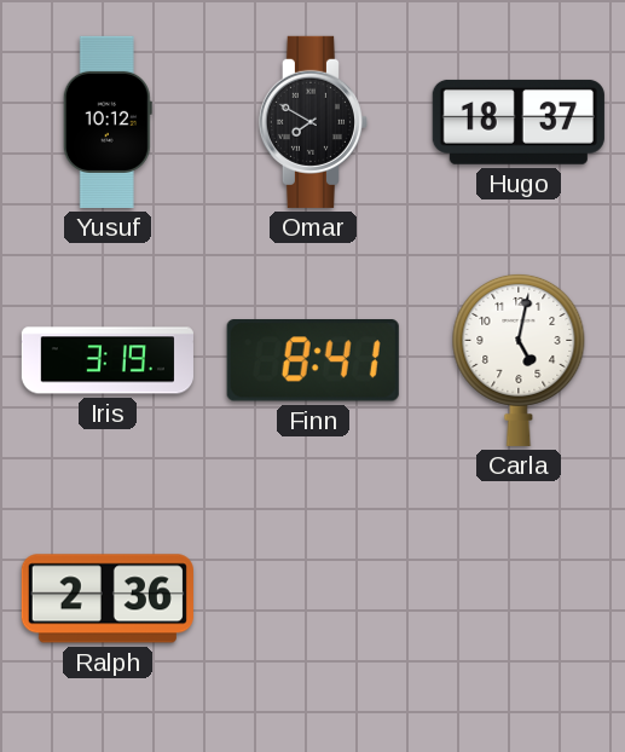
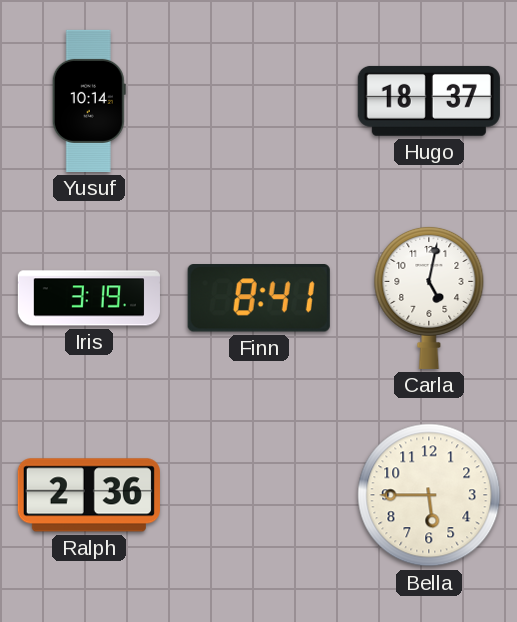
Yusuf: 10:12 -> 10:14 (89, 101)
Omar: 7:50 -> none (313, 122)
Bella: none -> 5:45 (429, 495)
